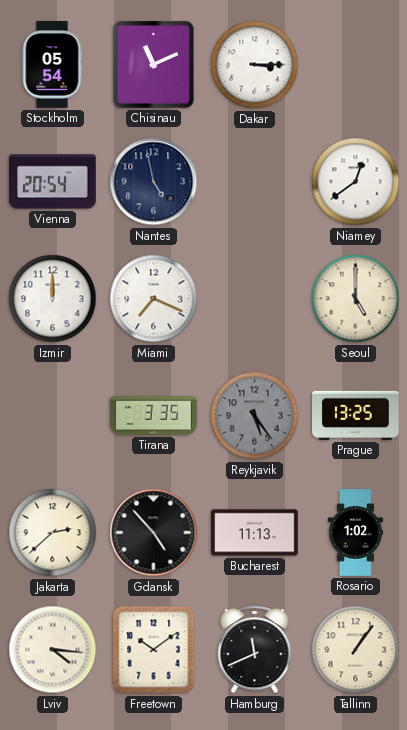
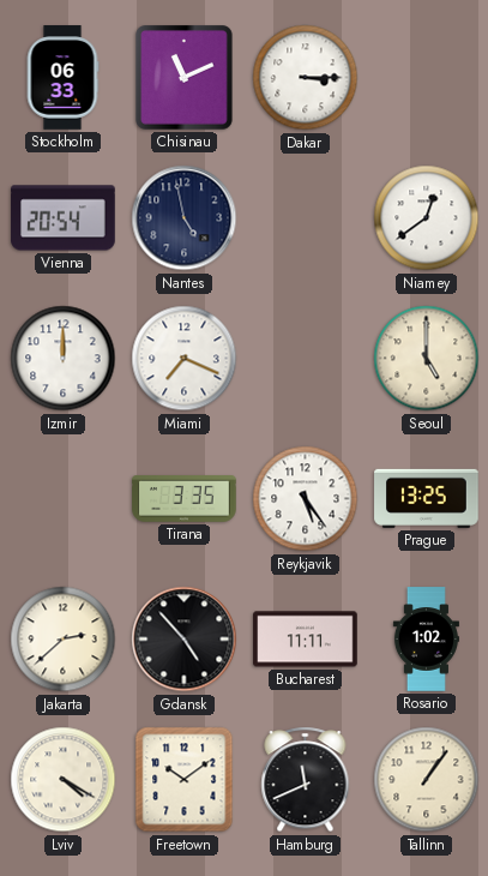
Stockholm: 05:54 -> 06:33 (62, 78)
Reykjavik dial: grey -> white (306, 499)
Bucharest: 11:13 -> 11:11 (306, 640)
Lviv: 4:16 -> 4:20 (64, 780)
